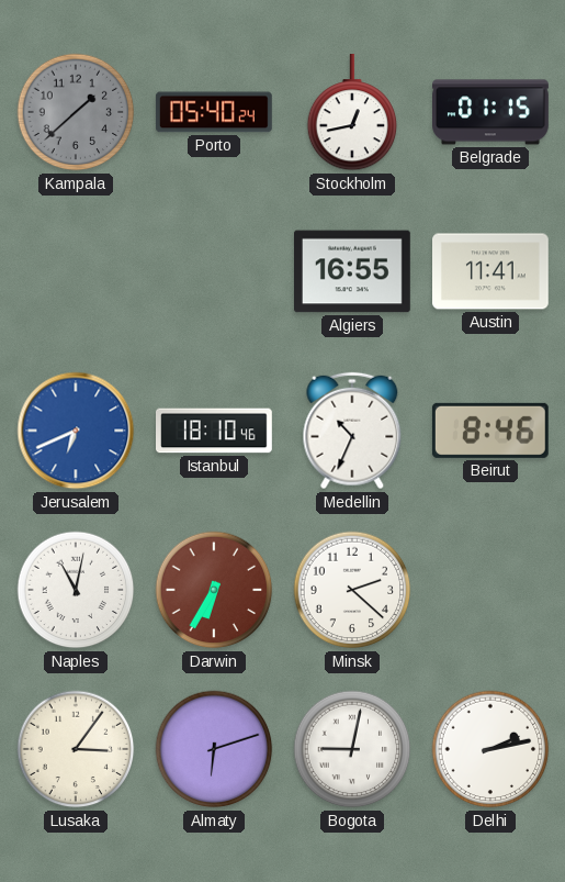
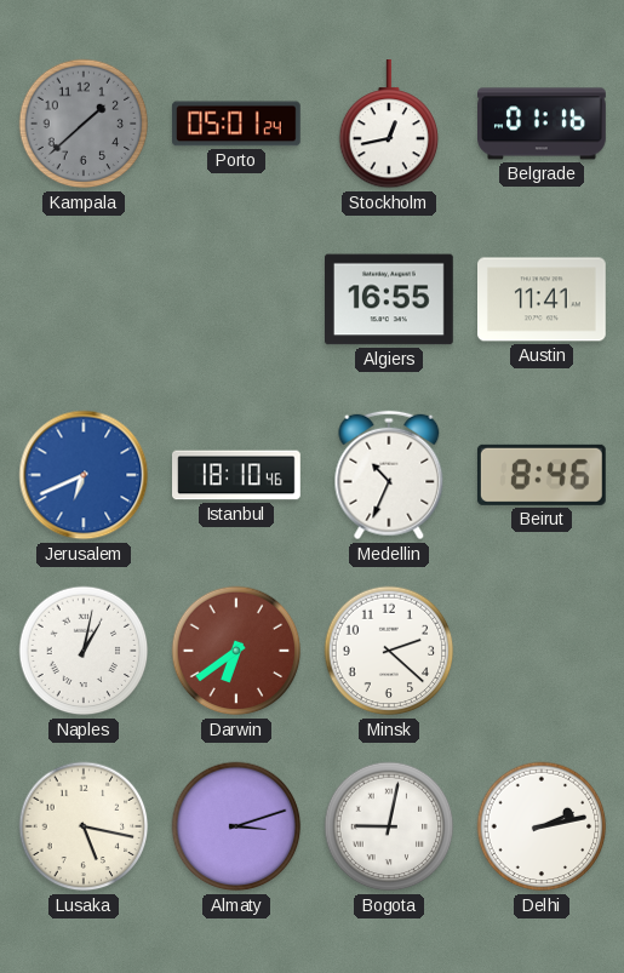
Porto: 05:40 -> 05:01 (236, 124)
Belgrade: 01:15 -> 01:16 (543, 124)
Naples: 11:02 -> 1:02 (84, 651)
Darwin: 6:35 -> 6:39 (236, 651)
Lusaka: 3:06 -> 5:17 (84, 826)
Almaty: 6:12 -> 3:12 (236, 826)
